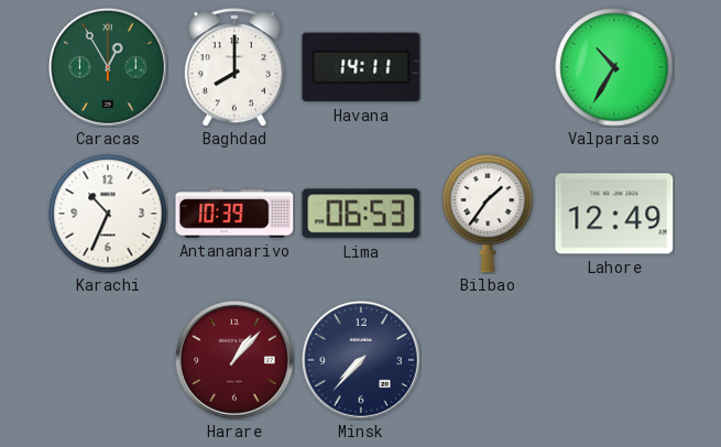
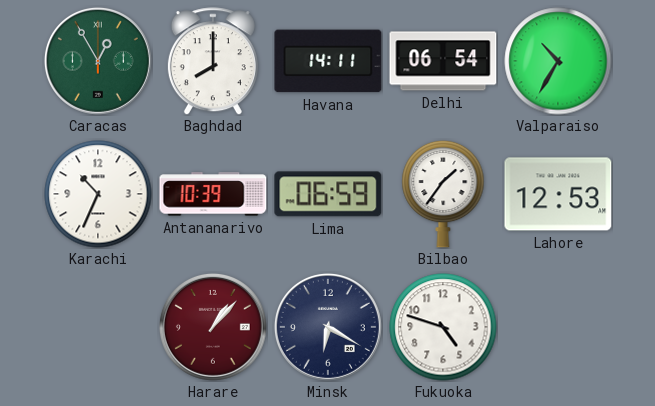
Delhi: none -> 06:54 (443, 61)
Lima: 06:53 -> 06:59 (328, 194)
Lahore: 12:49 -> 12:53 (558, 194)
Minsk: 7:37 -> 6:20 (328, 327)
Fukuoka: none -> 4:48 (443, 327)
